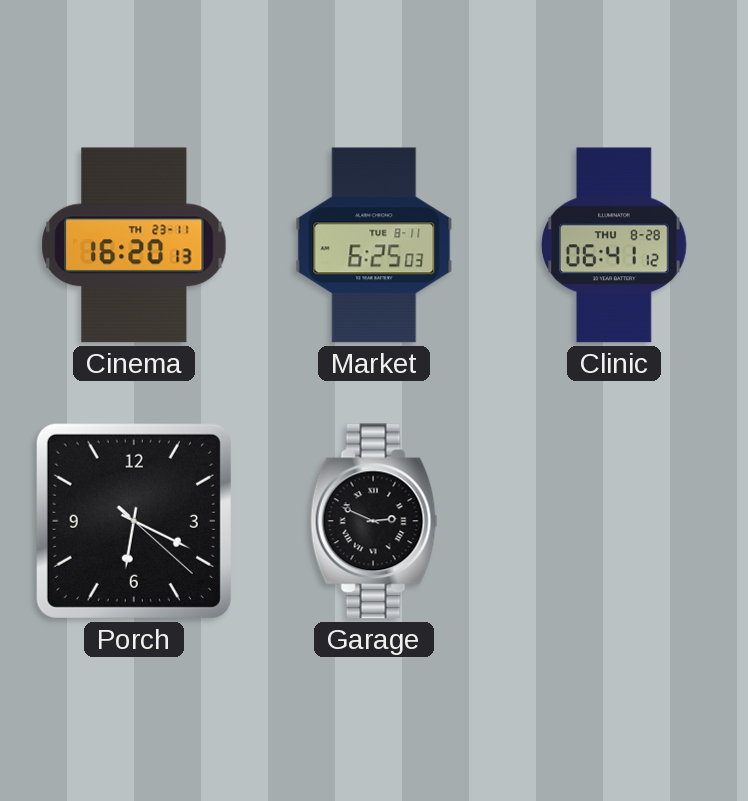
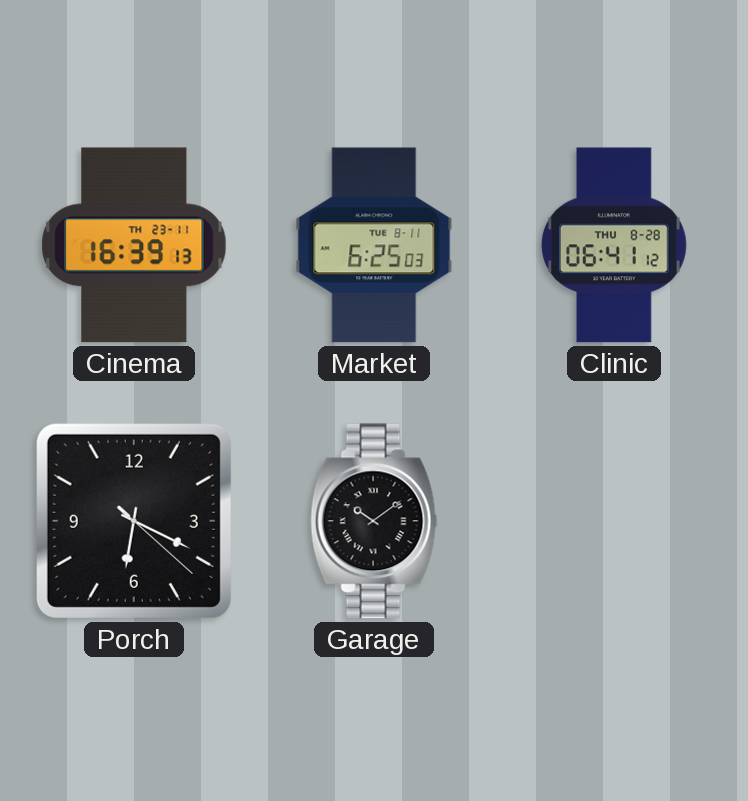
Cinema: 16:20 -> 16:39 (134, 245)
Garage: 2:49 -> 10:09 (374, 521)
